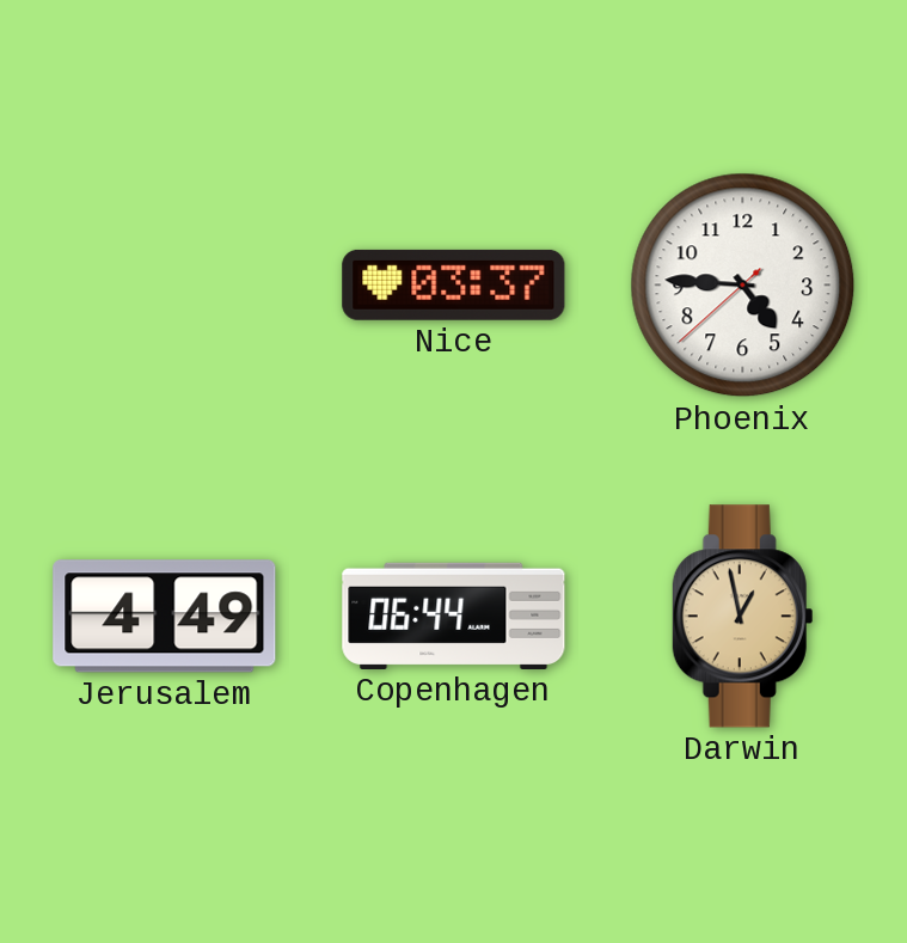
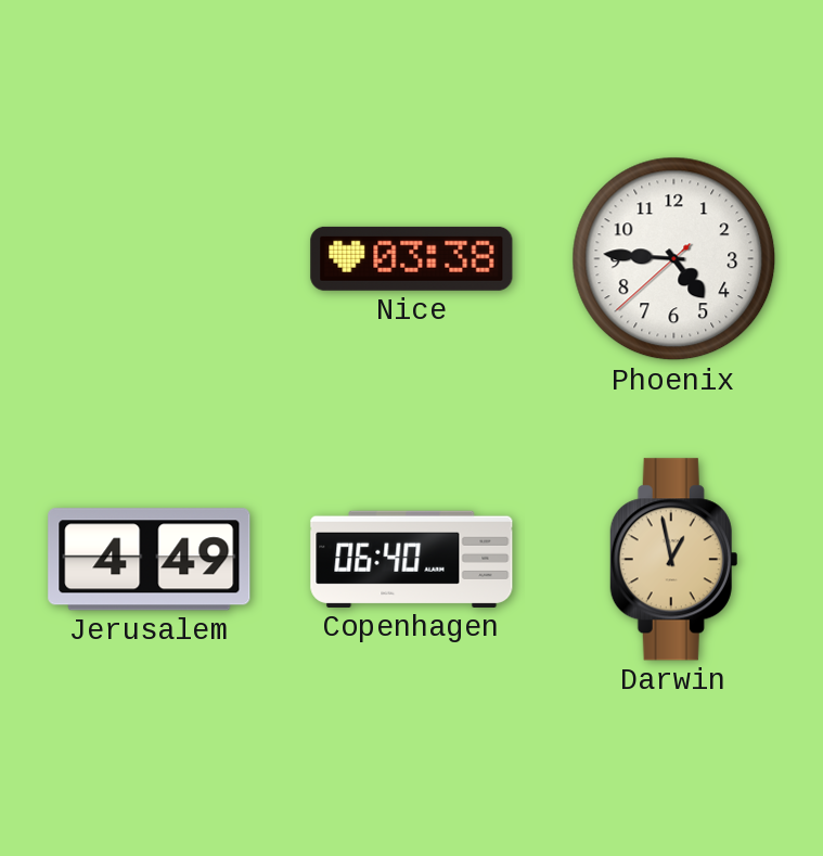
Nice: 03:37 -> 03:38 (412, 258)
Copenhagen: 06:44 -> 06:40 (412, 559)
